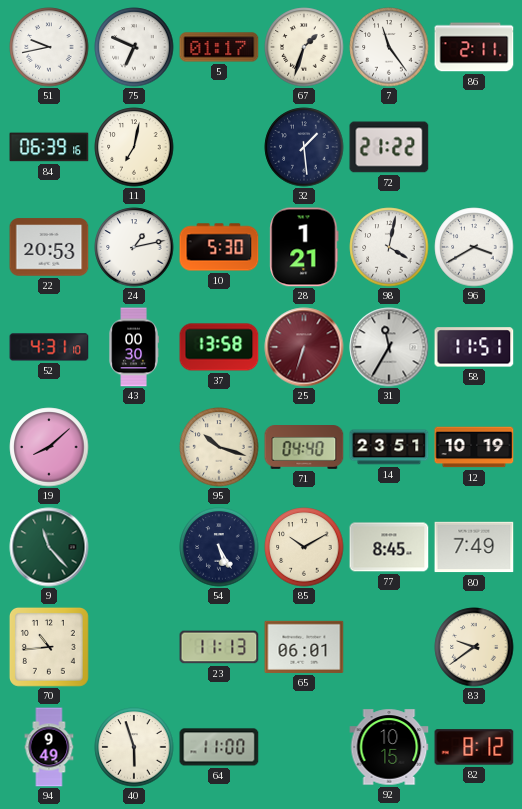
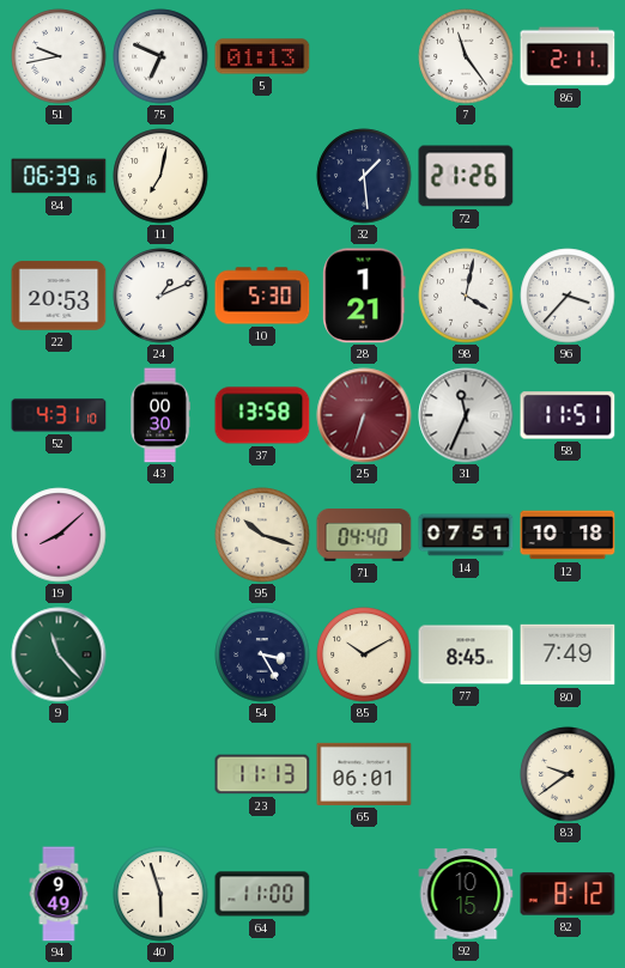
5: 01:17 -> 01:13 (262, 56)
67: 1:33 -> none (304, 47)
72: 21:22 -> 21:26 (466, 176)
24: 1:13 -> 1:11 (160, 296)
96: 3:40 -> 3:37 (568, 296)
31: 11:35 -> 11:34 (466, 415)
14: 23:51 -> 07:51 (466, 535)
12: 10:19 -> 10:18 (568, 535)
54: 5:25 -> 3:25 (262, 655)
70: 10:44 -> none (49, 647)
